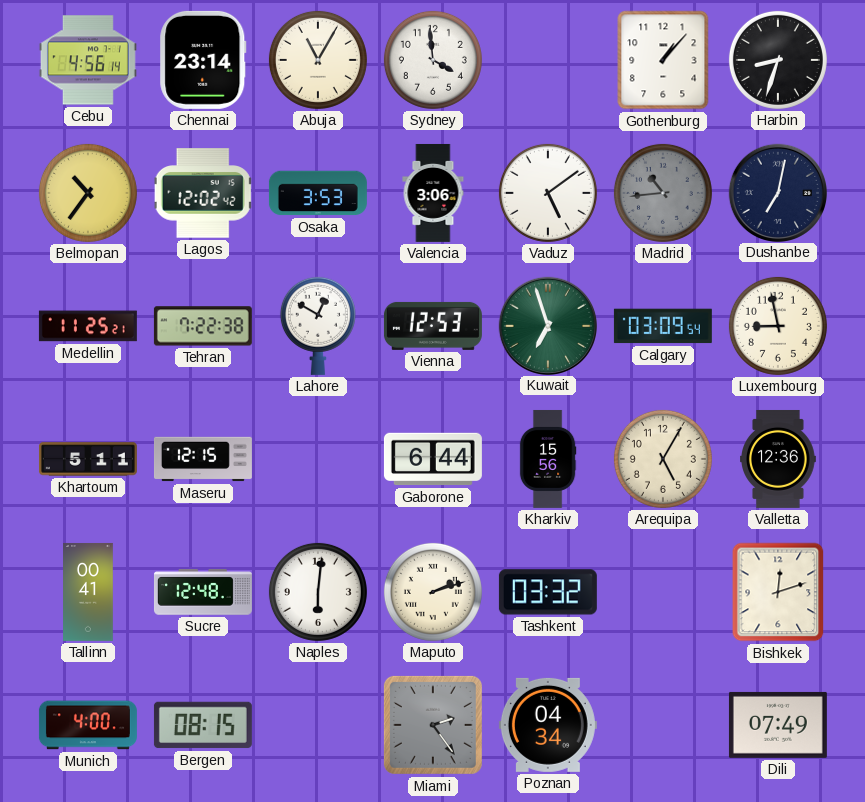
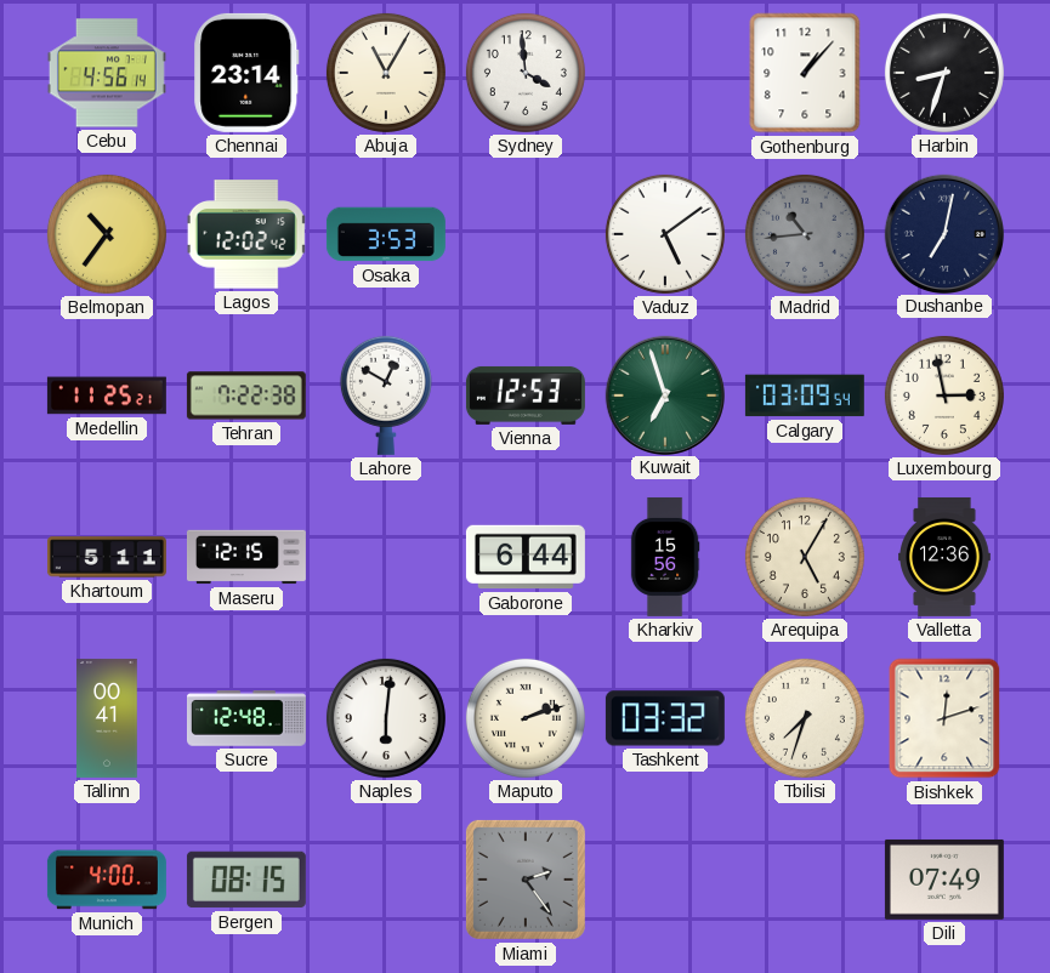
Valencia: 3:06 -> none (433, 193)
Luxembourg: 8:58 -> 2:58 (944, 396)
Tbilisi: none -> 7:33 (805, 718)
Poznan: 04:34 -> none (548, 725)
